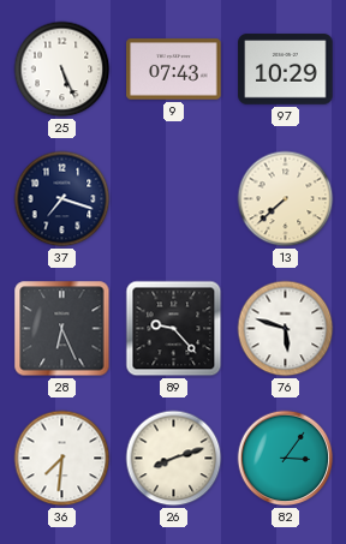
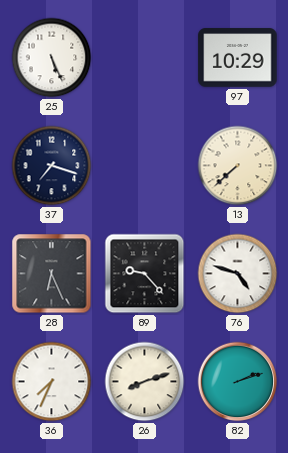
9: 07:43 -> none (174, 70)
76: 5:48 -> 4:48 (238, 274)
36: 7:31 -> 7:34 (52, 382)
82: 3:06 -> 2:12 (238, 382)
